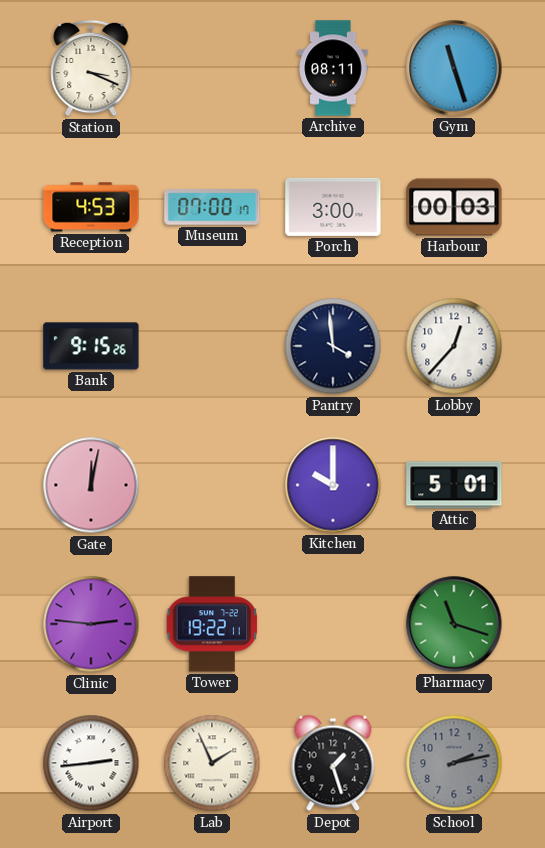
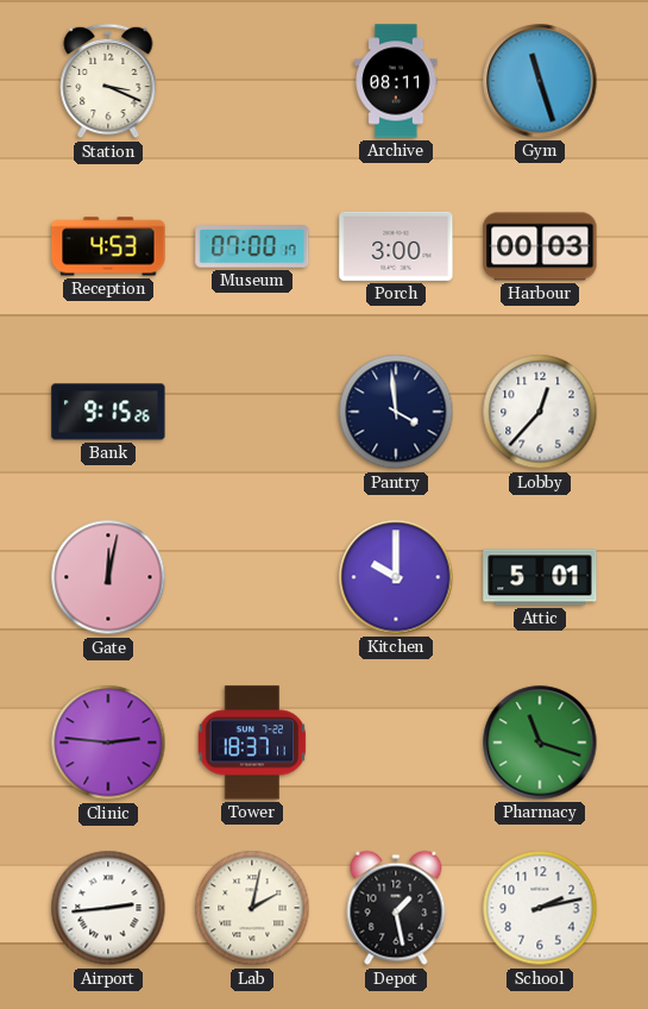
Tower: 19:22 -> 18:37 (252, 742)
Lab: 1:56 -> 2:02 (252, 908)
Depot: 1:27 -> 1:28 (396, 908)
School dial: grey -> white (540, 908)
